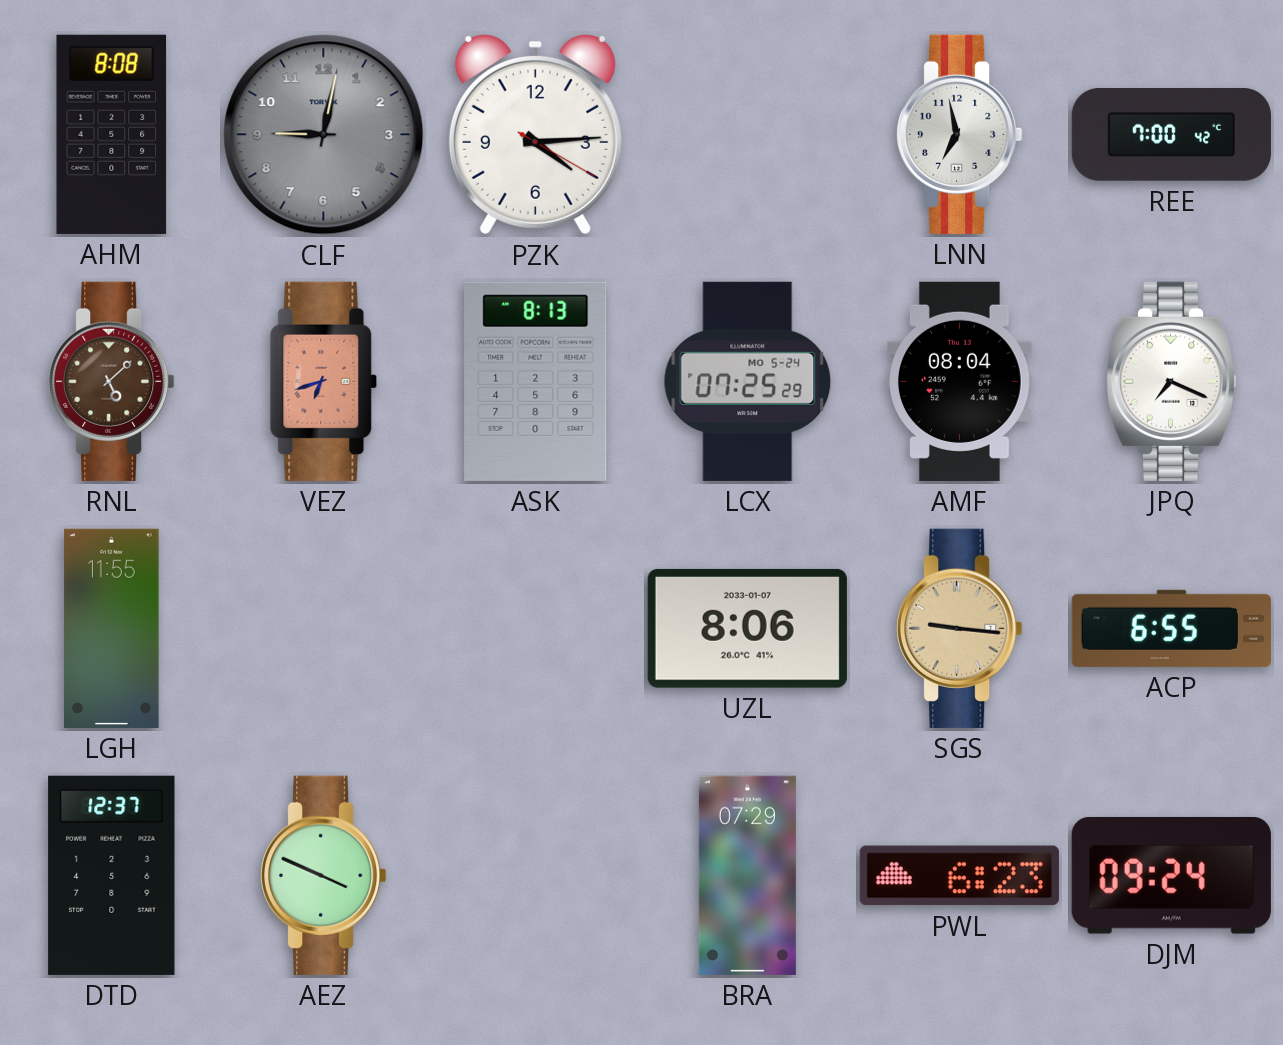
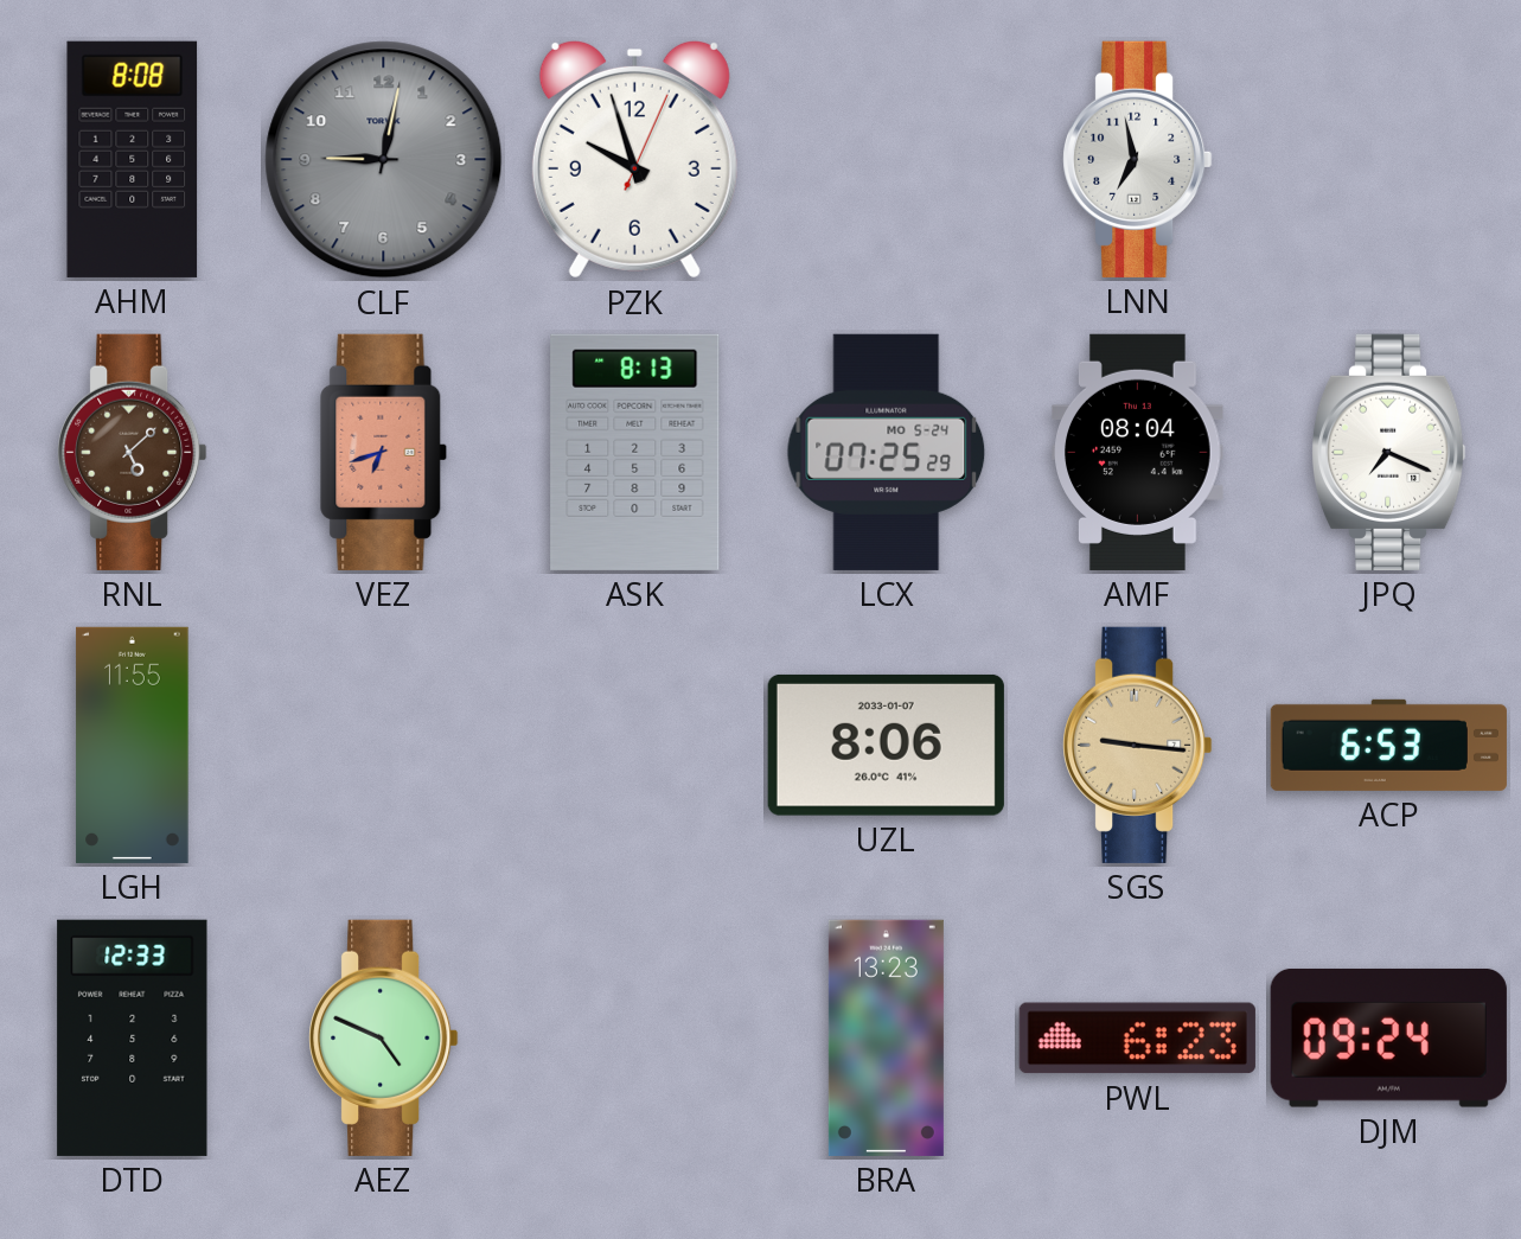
PZK: 4:14 -> 9:57 (634, 159)
REE: 7:00 -> none (1171, 135)
ACP: 6:55 -> 6:53 (1388, 745)
DTD: 12:37 -> 12:33 (133, 1037)
AEZ: 3:49 -> 4:49 (384, 1037)
BRA: 07:29 -> 13:23 (886, 1037)
